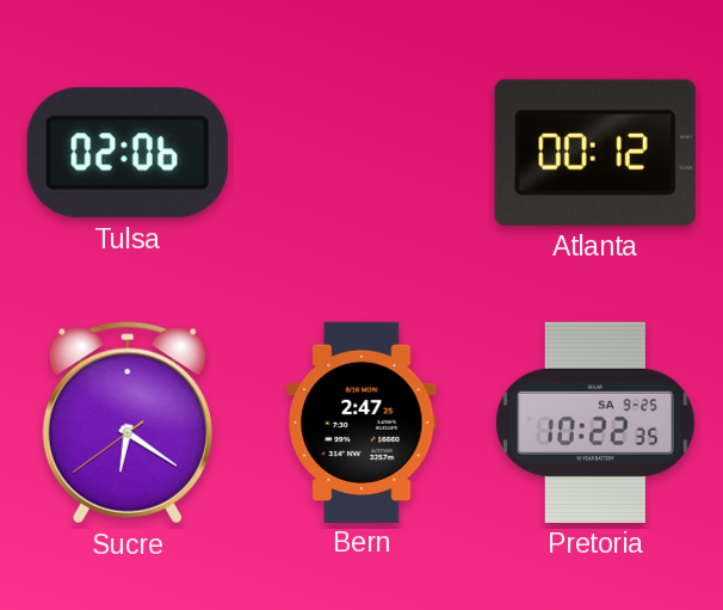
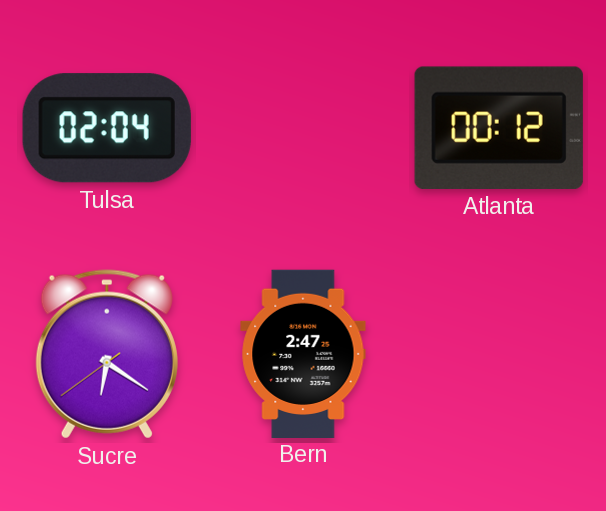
Tulsa: 02:06 -> 02:04 (107, 128)
Pretoria: 10:22 -> none (595, 423)
